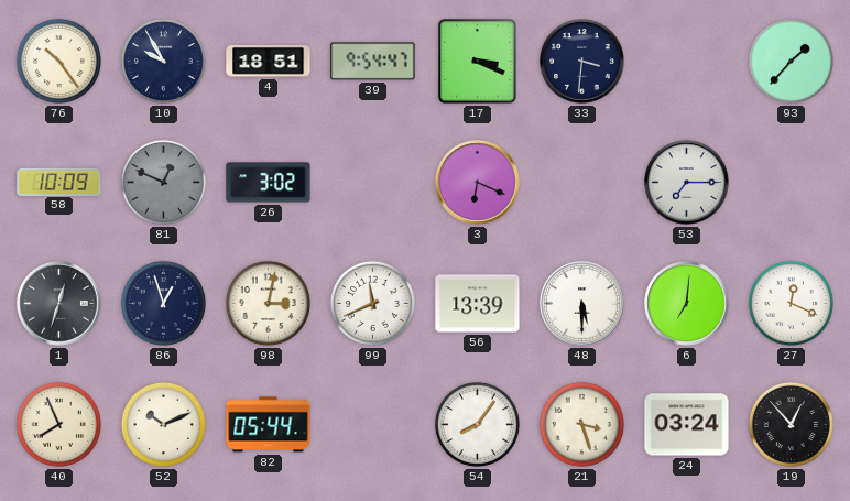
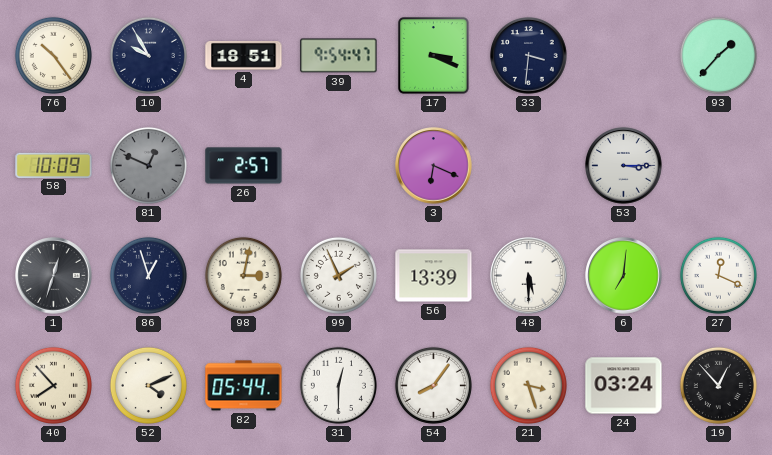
26: 3:02 -> 2:57 (244, 166)
53: 7:15 -> 3:15 (624, 166)
99: 11:41 -> 1:56 (338, 275)
40: 7:56 -> 7:53 (53, 385)
52: 10:11 -> 4:11 (148, 385)
31: none -> 12:30 (338, 385)
